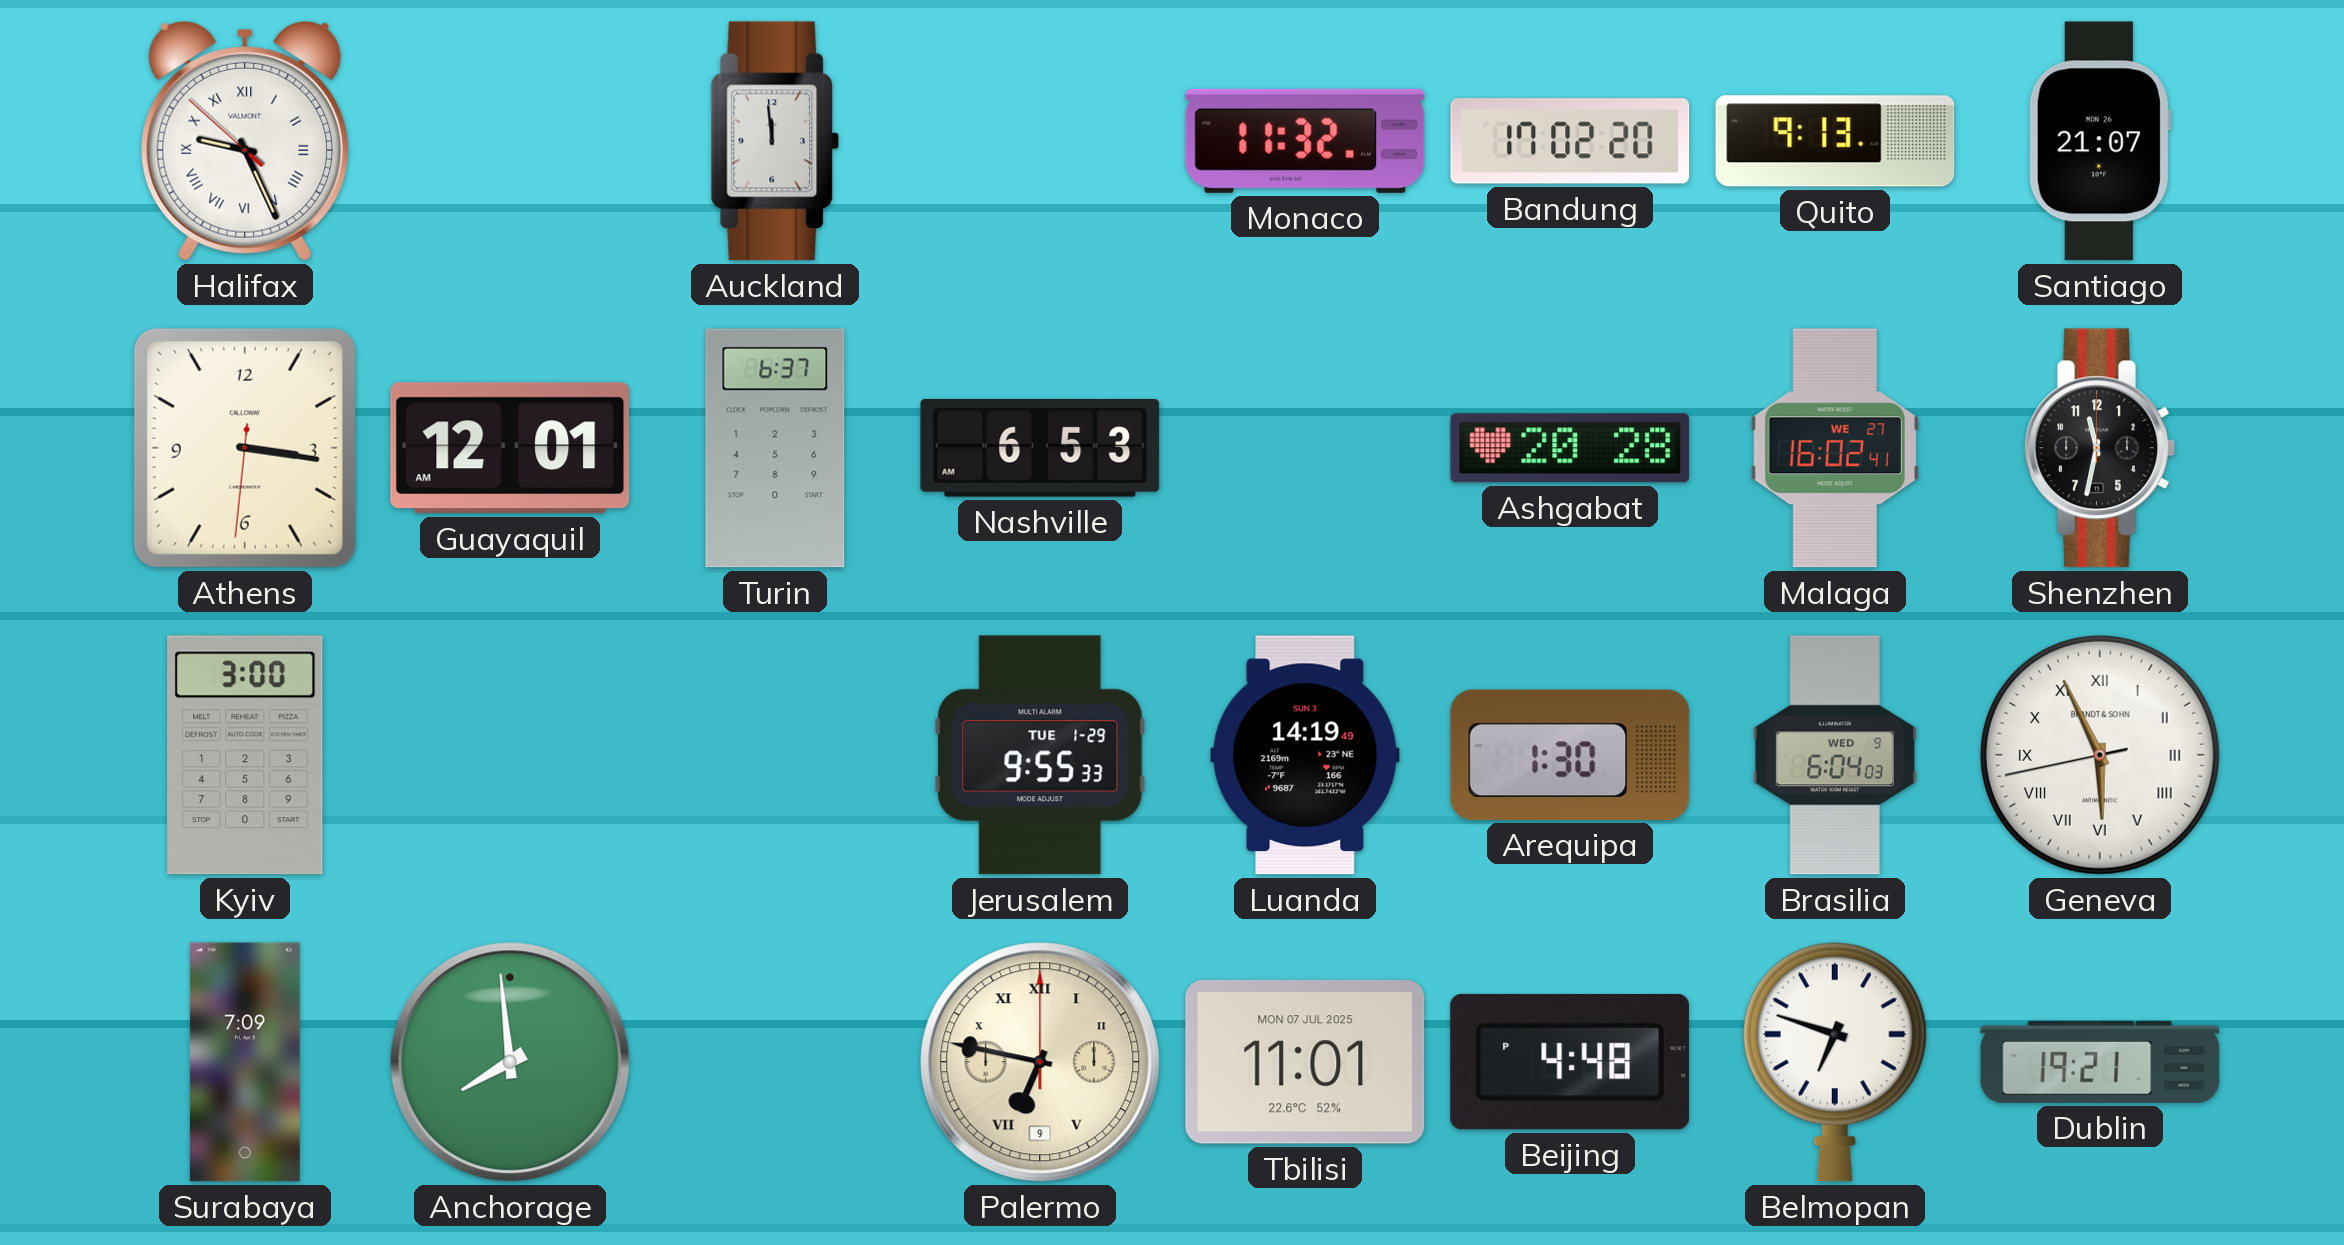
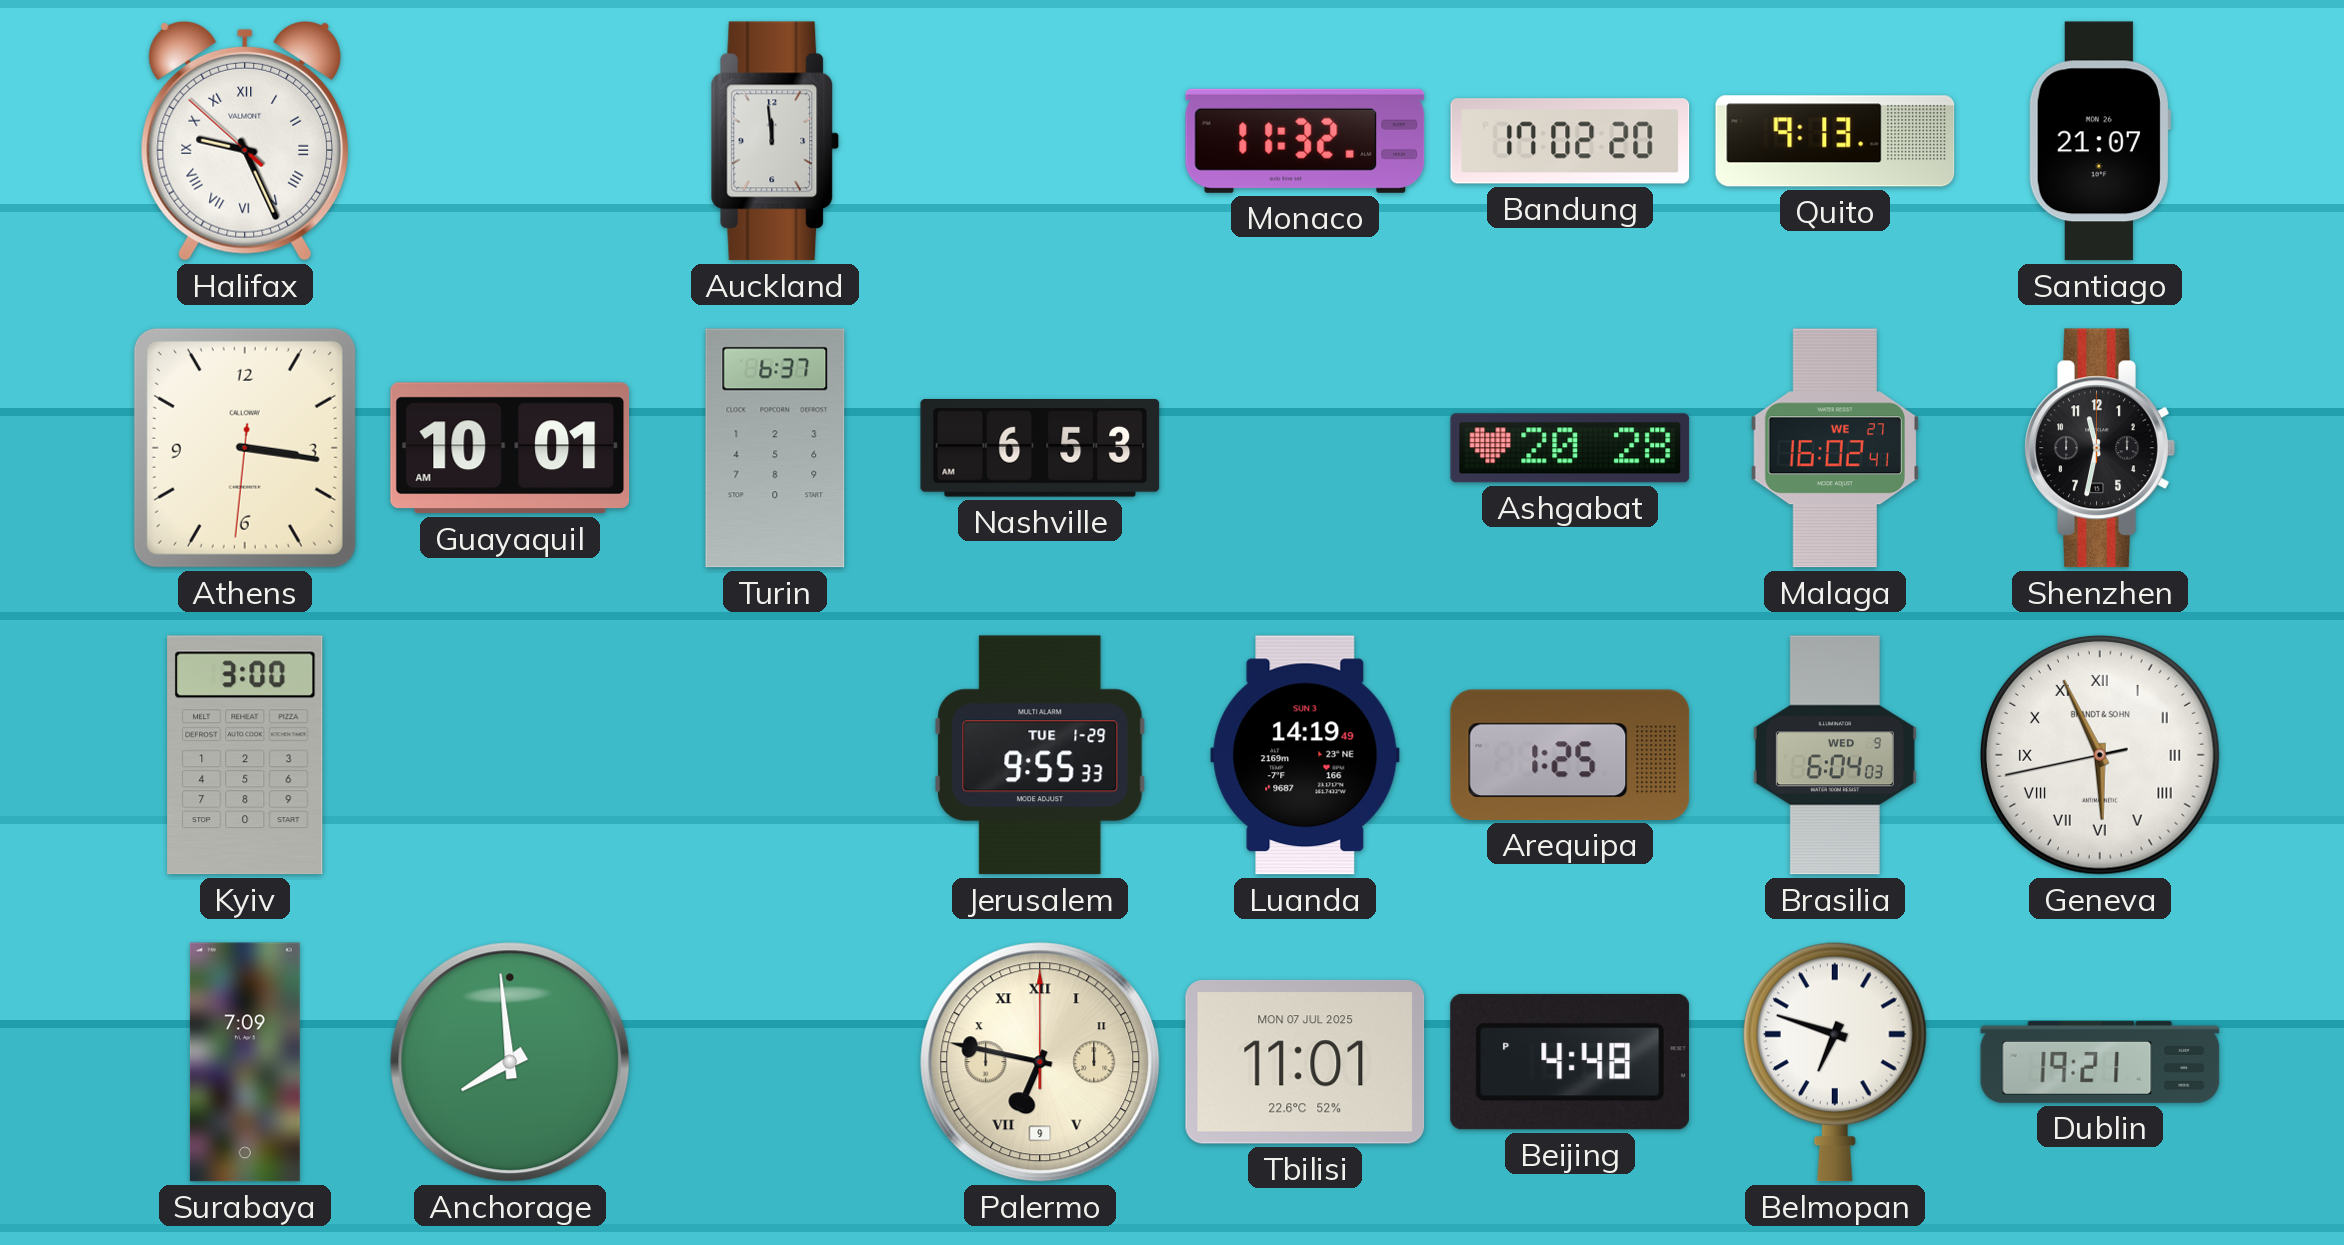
Guayaquil: 12:01 -> 10:01 (510, 448)
Arequipa: 1:30 -> 1:25 (1570, 755)
